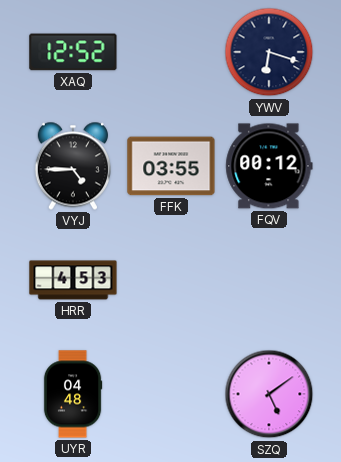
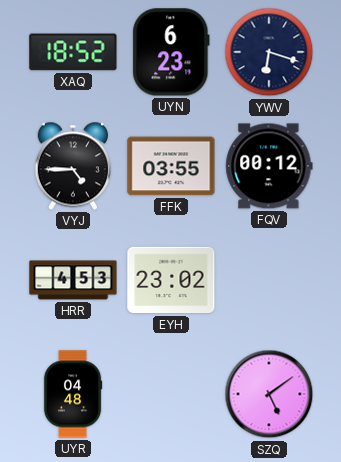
XAQ: 12:52 -> 18:52 (73, 52)
UYN: none -> 6:23 (171, 52)
EYH: none -> 23:02 (171, 280)
